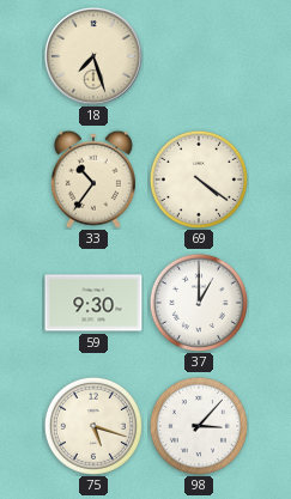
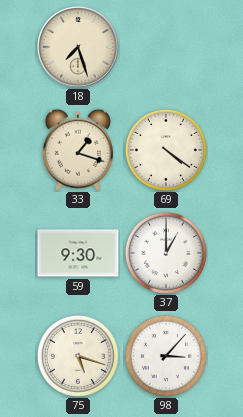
33: 10:36 -> 1:18 (78, 150)
